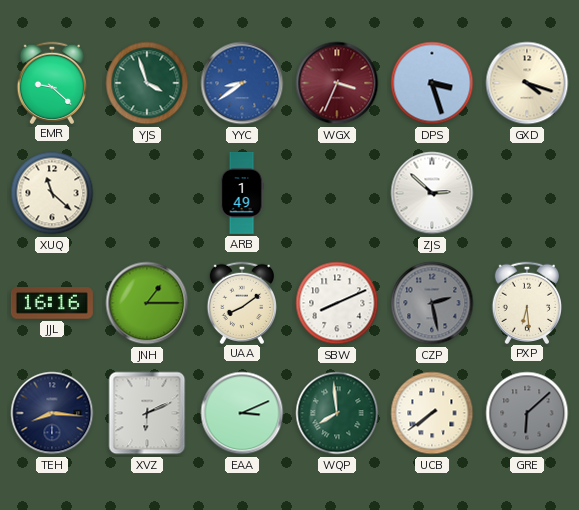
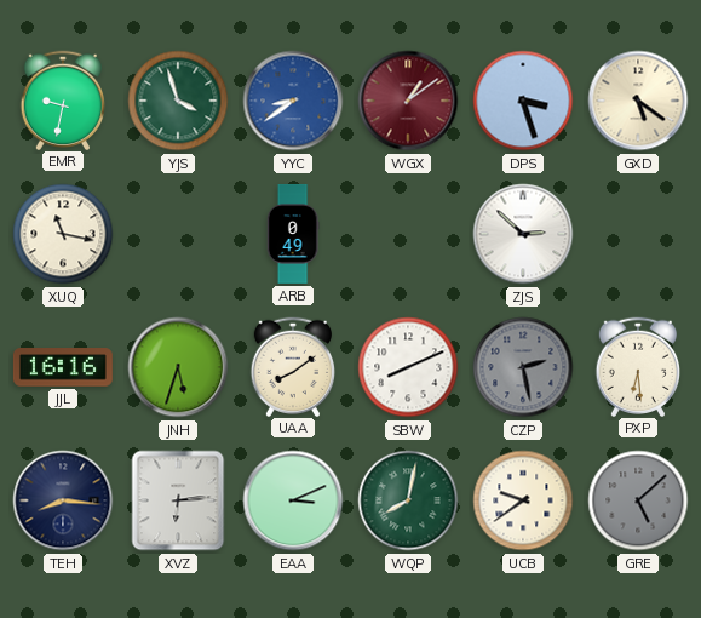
EMR: 9:22 -> 9:32 (62, 99)
WGX: 3:34 -> 1:09 (408, 101)
GXD: 4:18 -> 5:21 (638, 101)
XUQ: 11:22 -> 11:17 (63, 234)
ARB: 1:49 -> 0:49 (293, 234)
JNH: 1:15 -> 5:33 (178, 367)
XVZ: 6:11 -> 6:14 (178, 500)
WQP: 7:59 -> 8:02 (408, 500)
UCB: 7:39 -> 9:39 (523, 500)
GRE: 6:08 -> 5:08 (638, 500)
